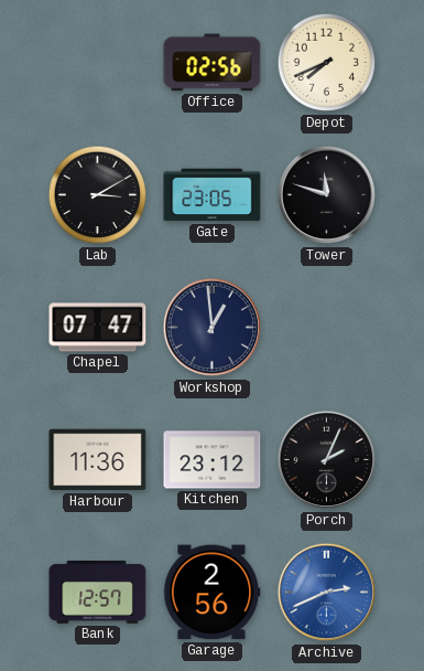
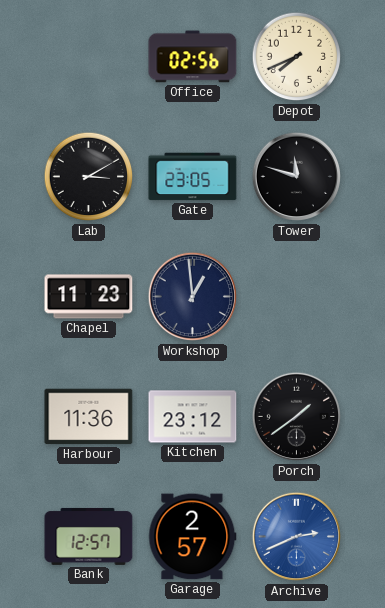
Chapel: 07:47 -> 11:23 (89, 297)
Porch: 2:04 -> 1:39 (297, 417)
Garage: 2:56 -> 2:57 (193, 537)
